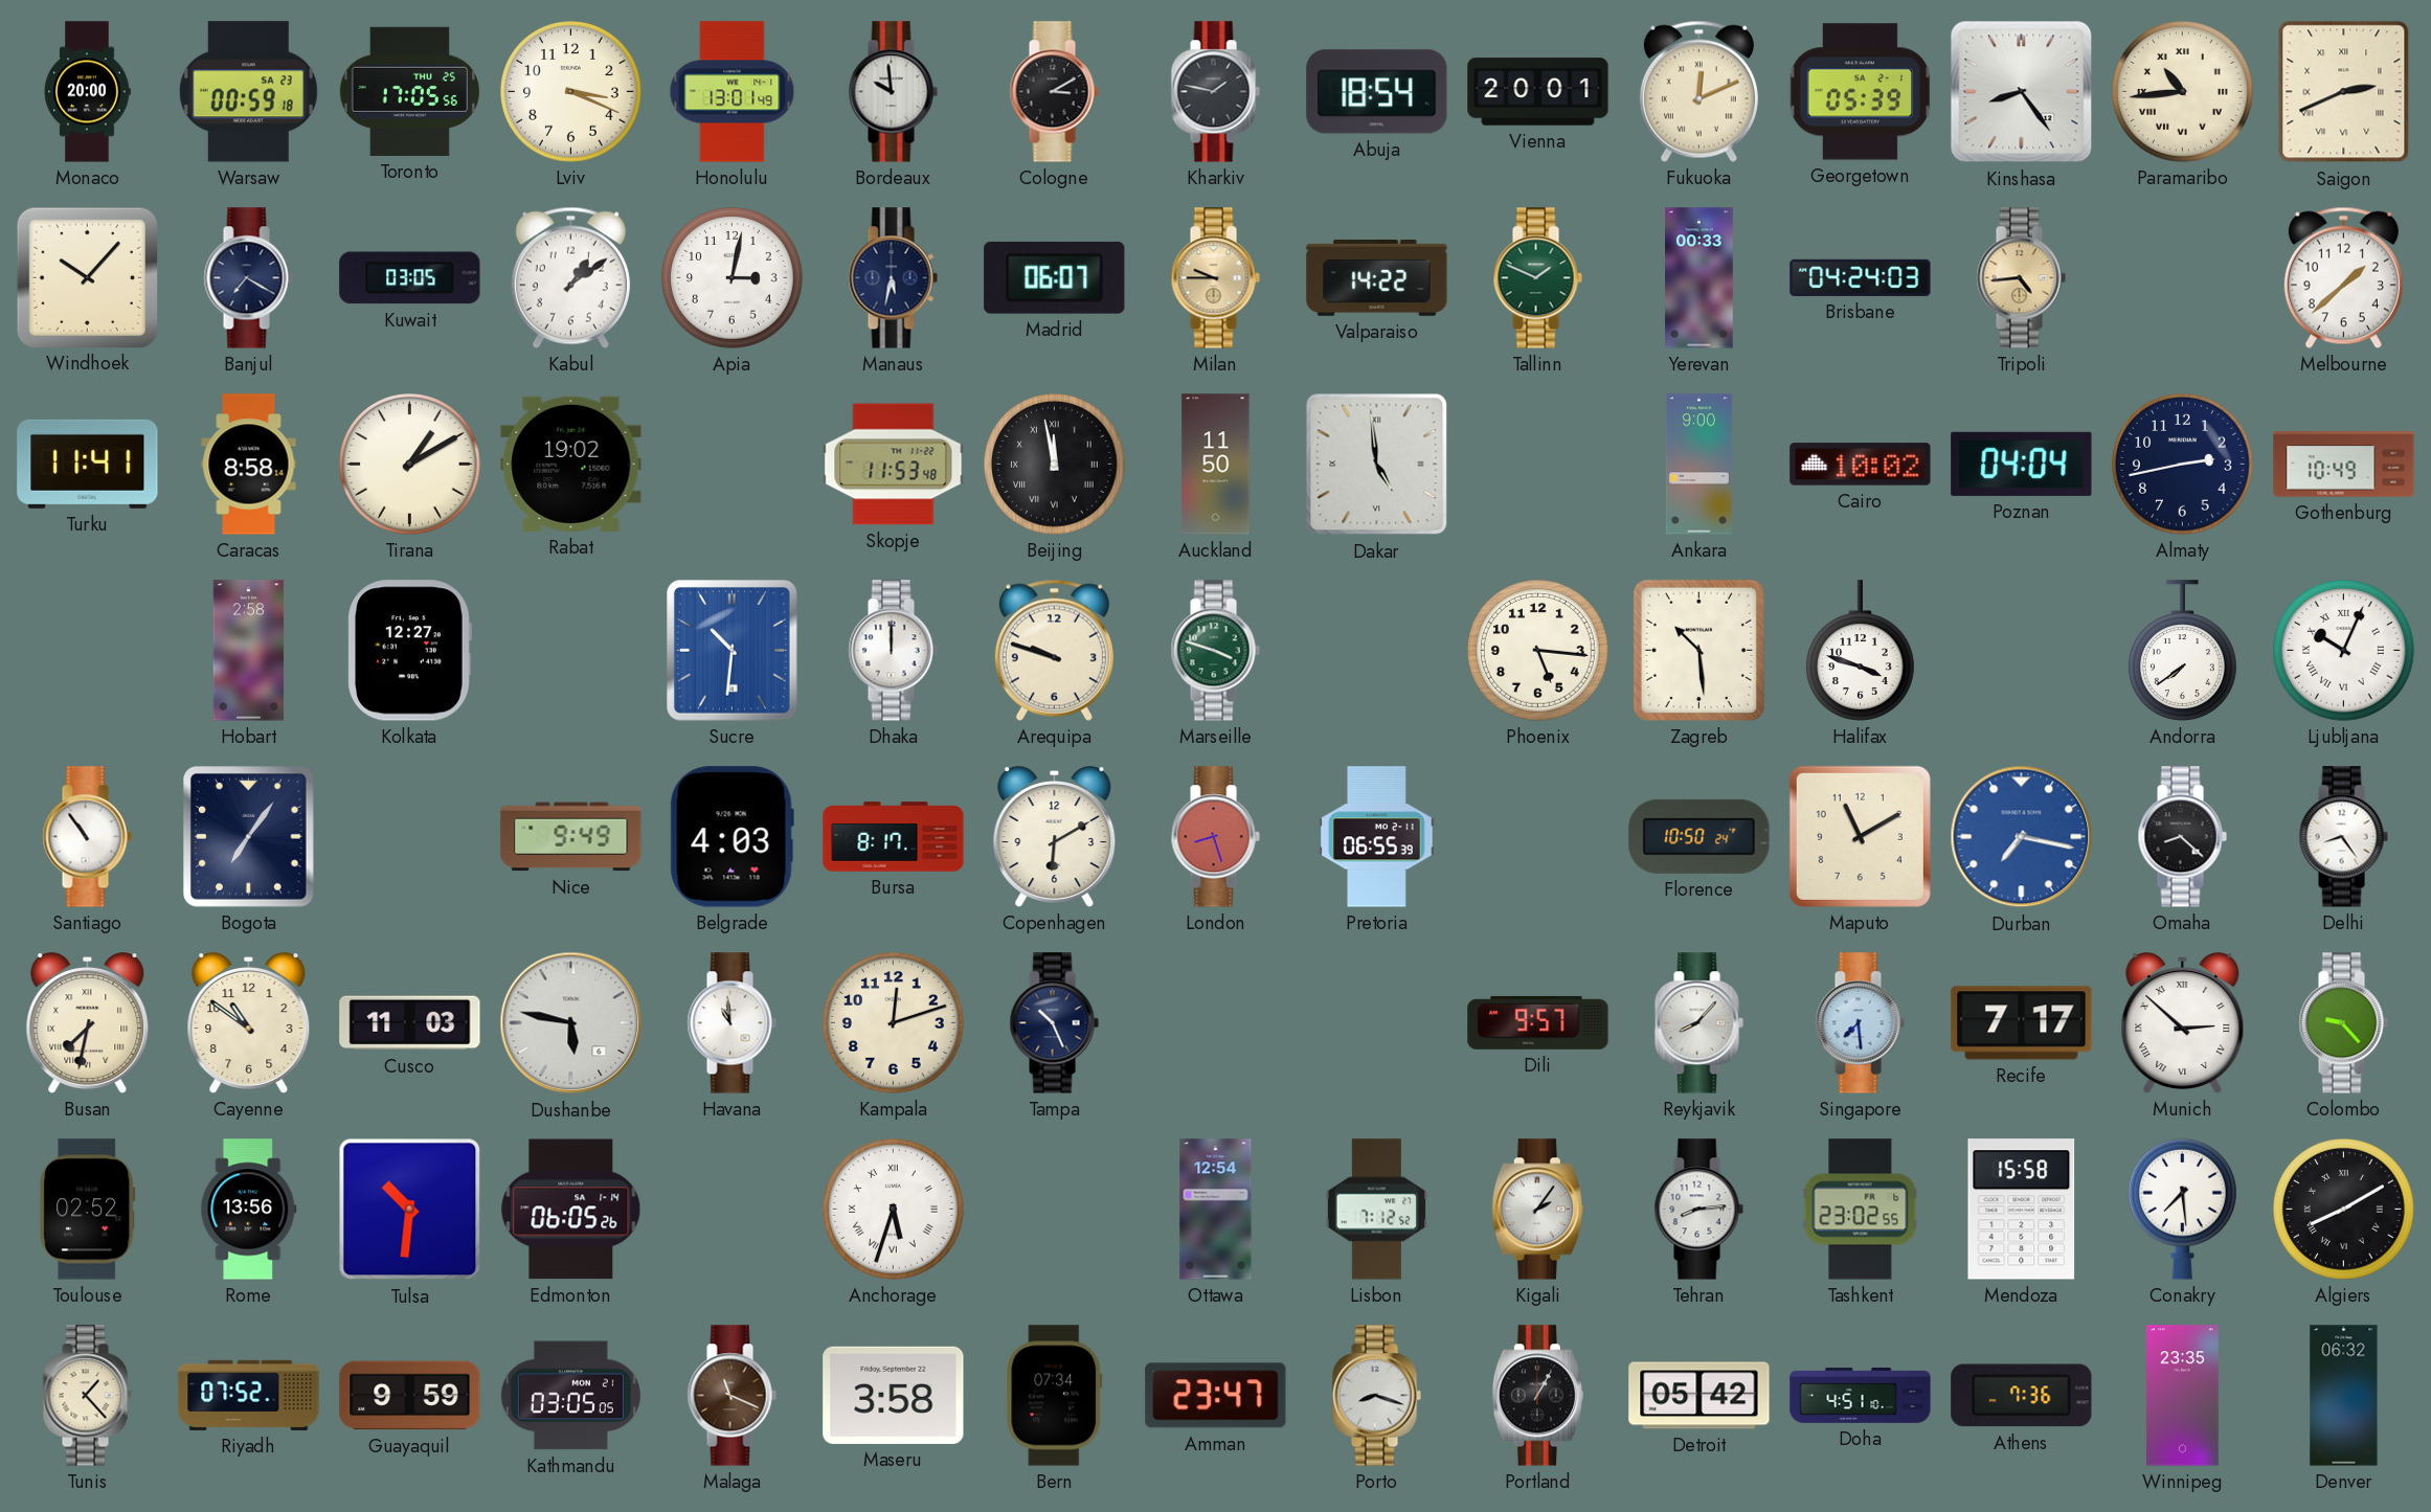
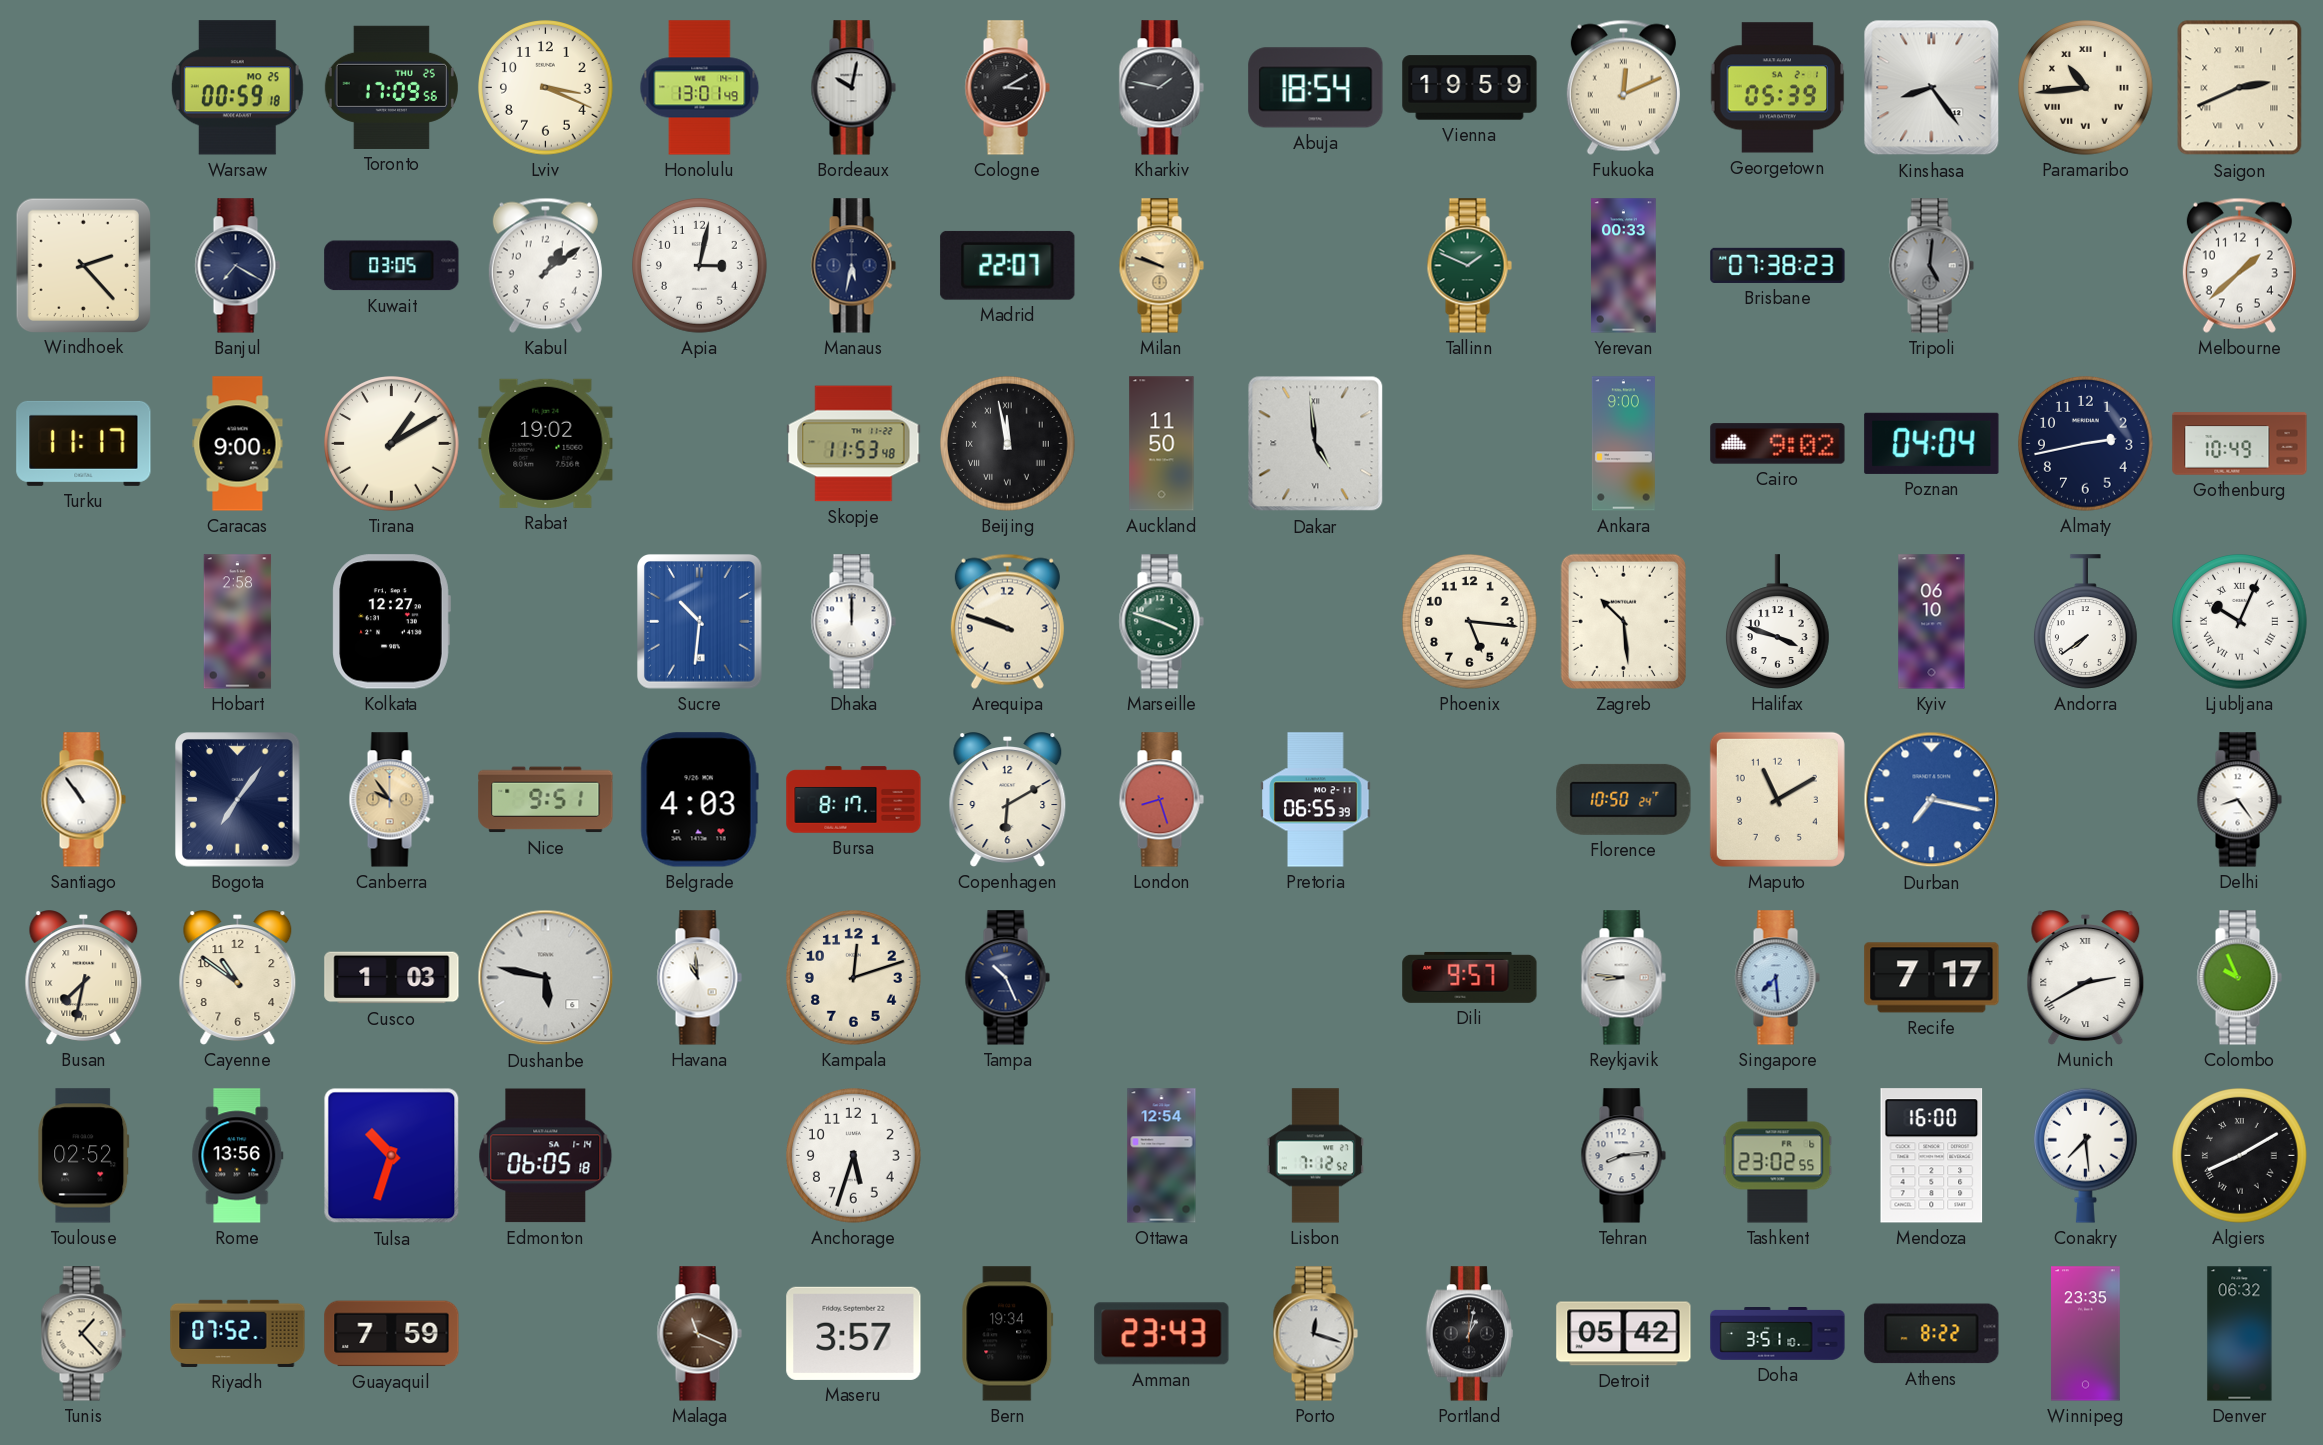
Monaco: 20:00 -> none (87, 92)
Warsaw date: SA 23 -> MO 25 (237, 88)
Toronto: 17:05 -> 17:09 (391, 87)
Bordeaux: 9:59 -> 10:02 (853, 88)
Vienna: 20:01 -> 19:59 (1470, 88)
Windhoek: 10:07 -> 2:23 (83, 265)
Madrid: 06:07 -> 22:07 (1008, 265)
Milan: 9:45 -> 9:48 (1161, 266)
Valparaiso: 14:22 -> none (1377, 278)
Brisbane: 04:24 -> 07:38 (1778, 265)
Tripoli: 4:44 -> 5:01 (1931, 266)
Tripoli dial: champagne -> grey (1931, 266)
Turku: 11:41 -> 11:17 (84, 443)
Caracas: 8:58 -> 9:00 (238, 444)
Cairo: 10:02 -> 9:02 (1778, 444)
Kyiv: none -> 06:10 (1932, 622)
Canberra: none -> 9:54 (391, 800)
Nice: 9:49 -> 9:51 (546, 800)
Omaha: 8:22 -> none (2182, 837)
Cusco: 11:03 -> 1:03 (392, 978)
Reykjavik: 8:07 -> 8:46 (1623, 978)
Munich: 2:52 -> 2:40 (2086, 978)
Colombo: 9:23 -> 9:56 (2239, 978)
Tulsa: 10:31 -> 10:33 (392, 1156)
Edmonton: 06:05:26 -> 06:05:18 (546, 1156)
Anchorage numerals: Roman -> Arabic (854, 1156)
Kigali: 2:06 -> none (1537, 1210)
Mendoza: 15:58 -> 16:00 (1932, 1156)
Guayaquil: 9:59 -> 7:59 (392, 1334)
Kathmandu: 03:05 -> none (570, 1396)
Maseru: 3:58 -> 3:57 (854, 1333)
Bern: 07:34 -> 19:34 (1008, 1334)
Amman: 23:47 -> 23:43 (1162, 1334)
Porto: 8:18 -> 12:18 (1315, 1334)
Portland: 1:05 -> 1:02 (1469, 1334)
Doha: 4:51 -> 3:51 (1778, 1334)
Athens: 7:36 -> 8:22 (1932, 1334)
